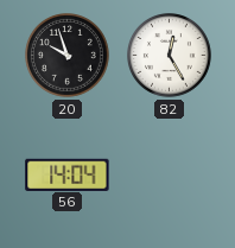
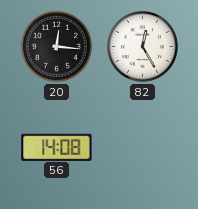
20: 9:57 -> 12:16 (57, 47)
56: 14:04 -> 14:08 (57, 147)
